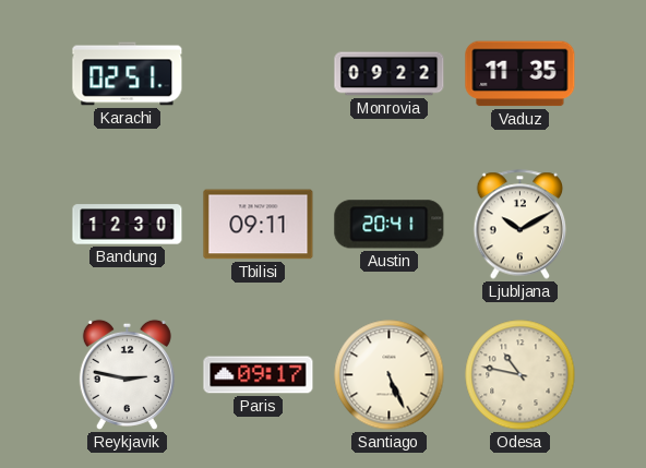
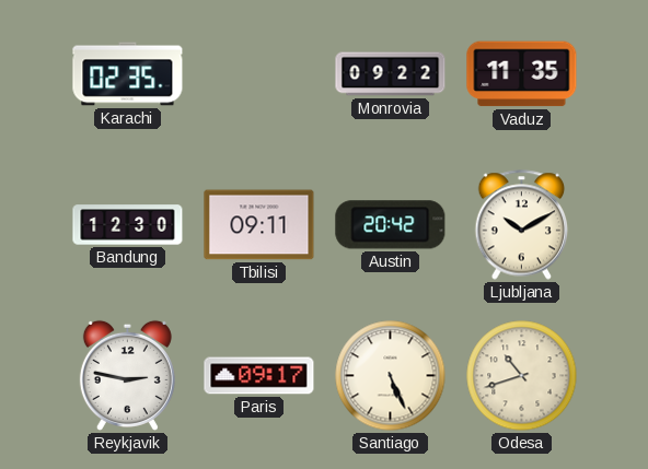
Karachi: 02:51 -> 02:35 (128, 74)
Austin: 20:41 -> 20:42 (391, 225)
Odesa: 10:47 -> 10:42 (522, 376)
